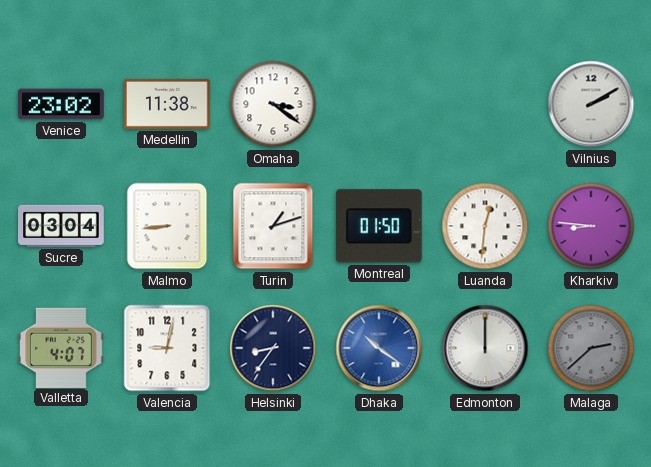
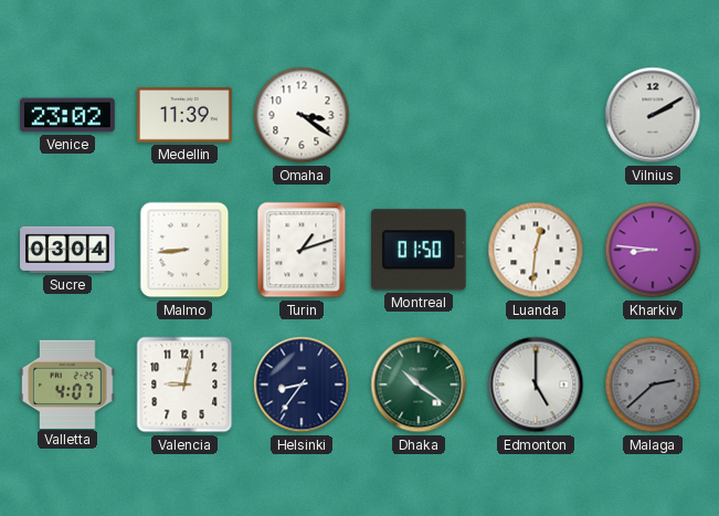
Medellin: 11:38 -> 11:39 (186, 115)
Dhaka dial: blue -> green (419, 385)
Edmonton: 12:00 -> 5:00 (536, 385)
